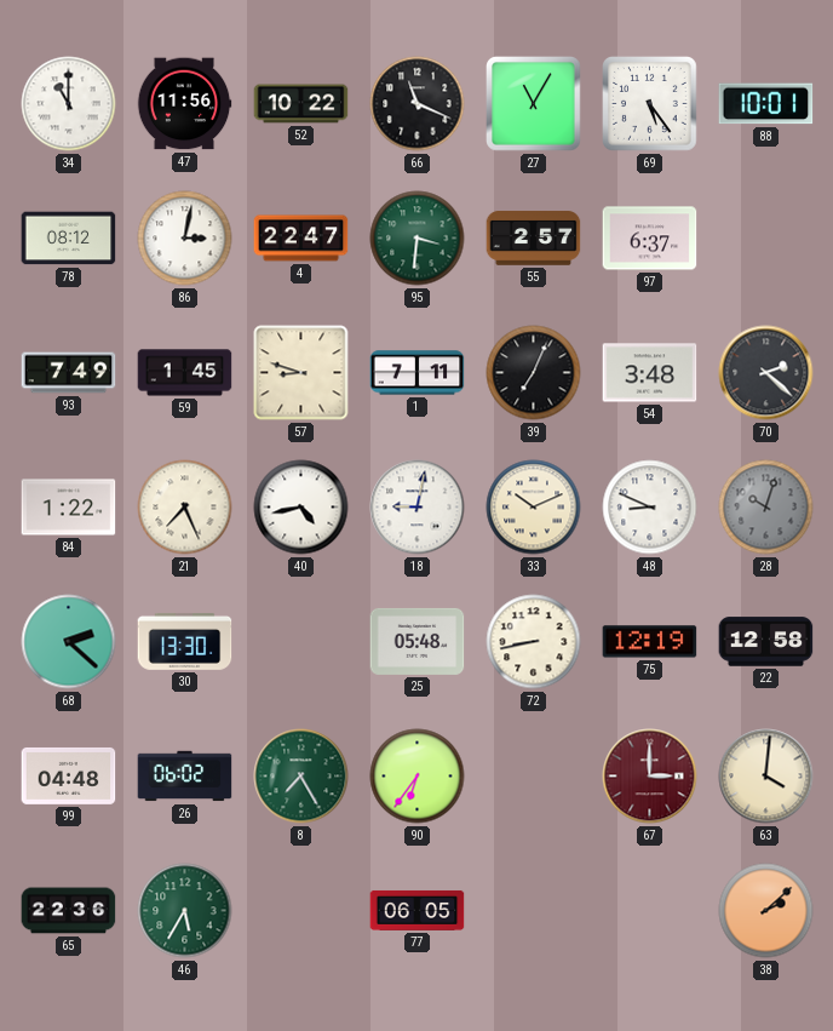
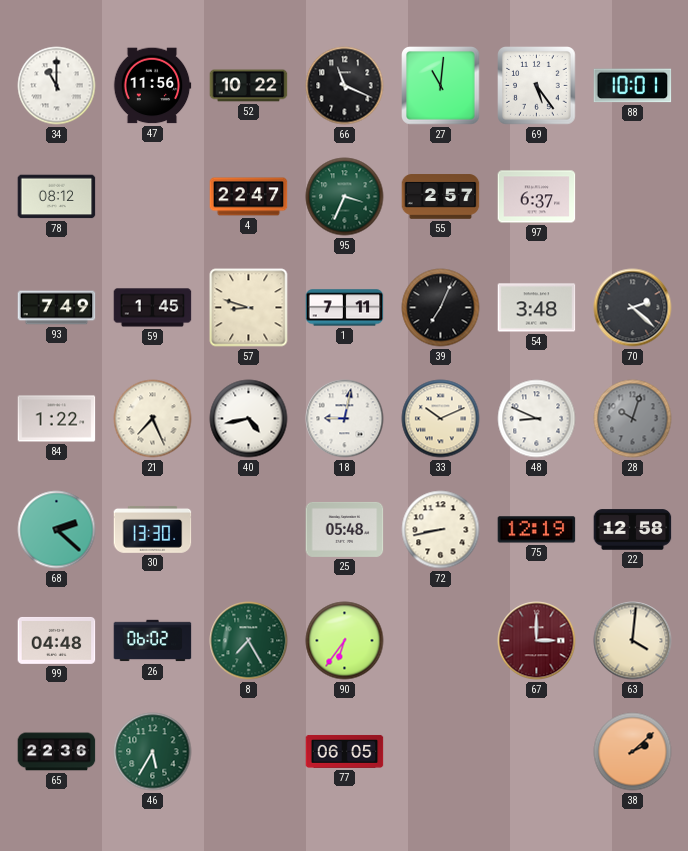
27: 11:05 -> 11:01 (441, 86)
86: 3:02 -> none (185, 239)
95: 3:31 -> 3:34 (345, 197)
